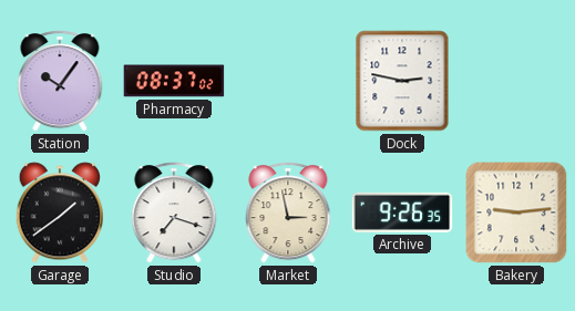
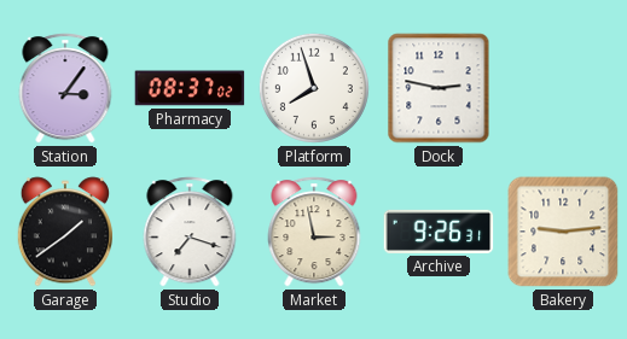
Station: 10:06 -> 3:06 (65, 88)
Platform: none -> 7:57 (314, 88)
Archive: 9:26:35 -> 9:26:31 (439, 232)
